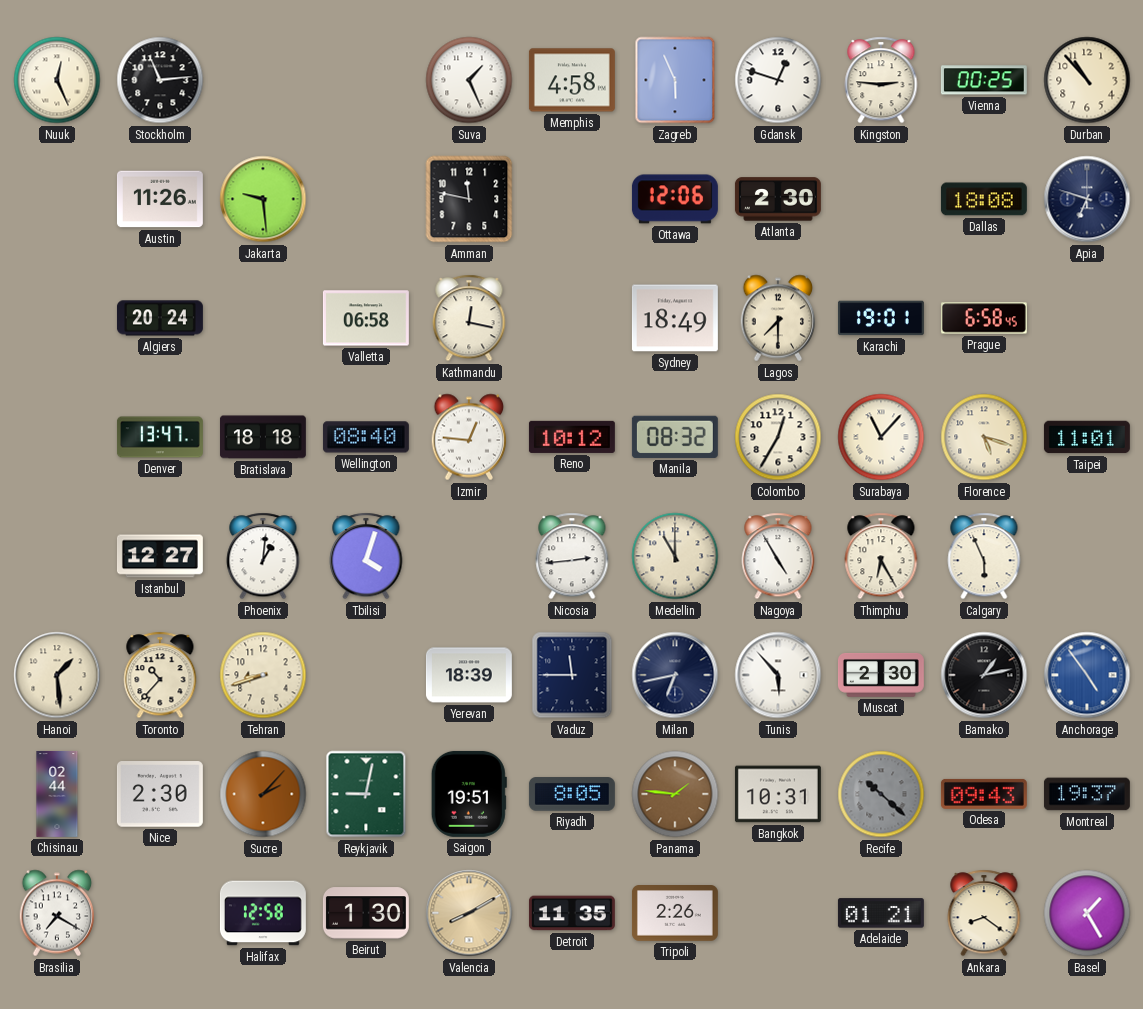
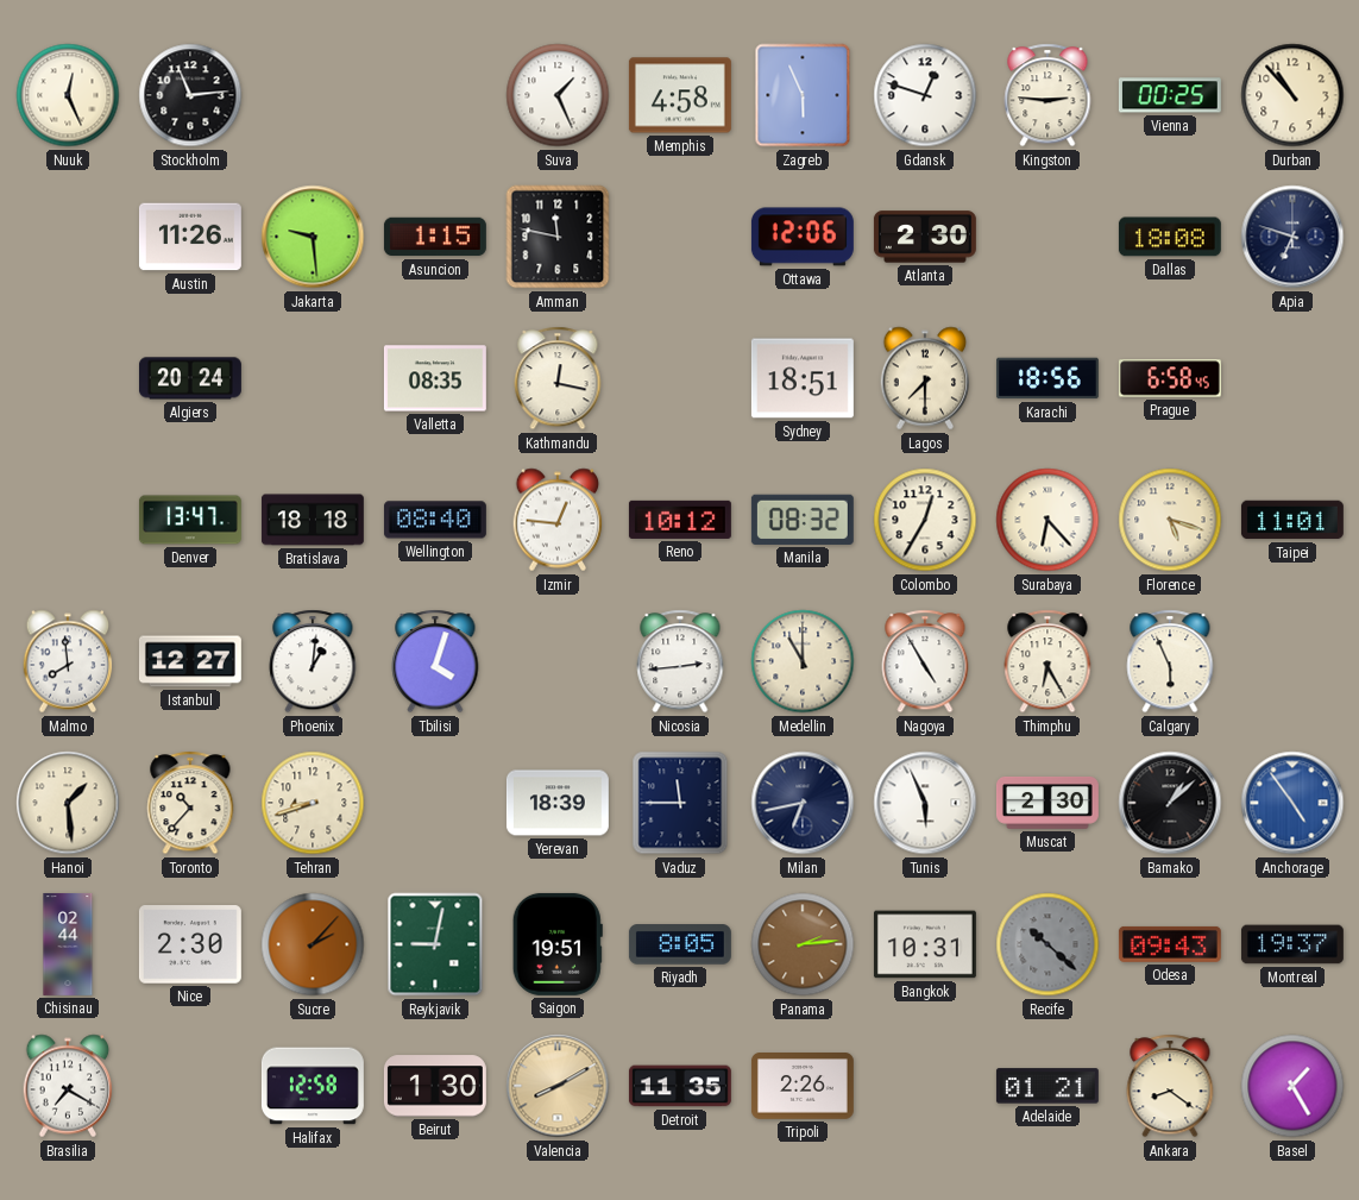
Asuncion: none -> 1:15 (435, 237)
Valletta: 06:58 -> 08:35 (435, 378)
Sydney: 18:49 -> 18:51 (803, 378)
Karachi: 19:01 -> 18:56 (1047, 378)
Surabaya: 11:07 -> 6:23 (1047, 520)
Malmo: none -> 7:59 (68, 661)
Tunis: 5:53 -> 5:56 (925, 803)
Bamako: 1:13 -> 1:08 (1170, 803)
Panama: 1:46 -> 2:14 (803, 944)
